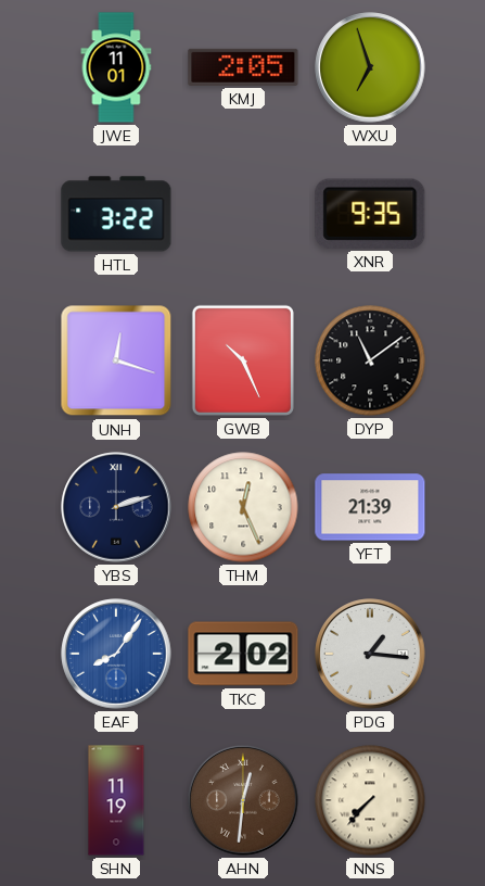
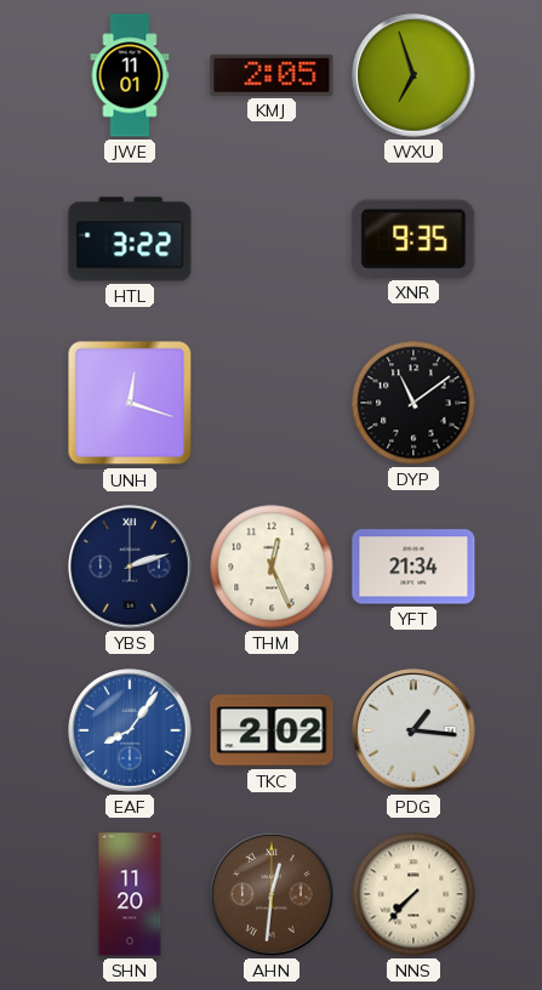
GWB: 10:26 -> none (243, 360)
YFT: 21:39 -> 21:34 (413, 567)
SHN: 11:19 -> 11:20 (130, 894)
